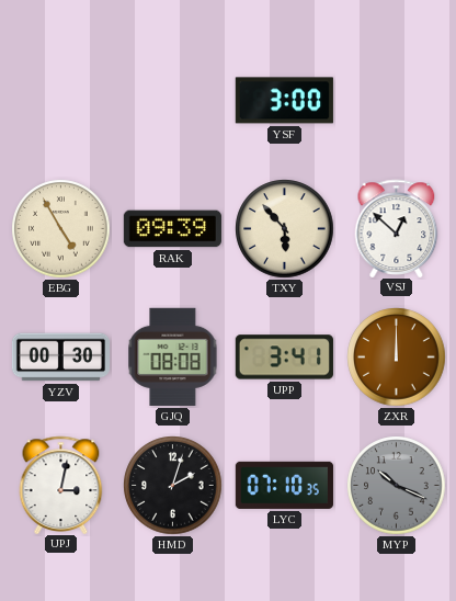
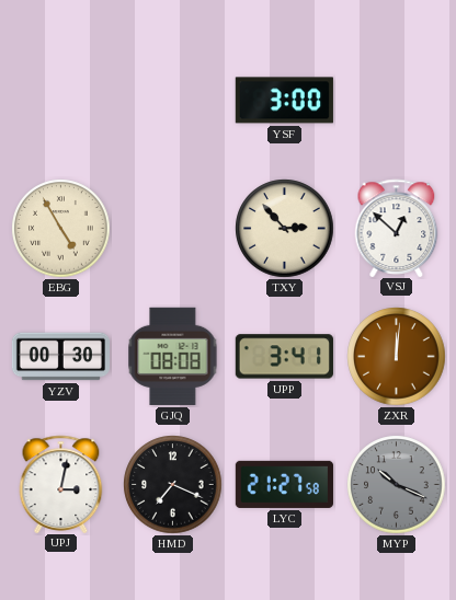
RAK: 09:39 -> none (172, 229)
TXY: 5:53 -> 2:53 (285, 229)
ZXR: 12:00 -> 12:01 (397, 357)
HMD: 2:03 -> 7:19 (173, 485)
LYC: 07:10 -> 21:27 (284, 484)
